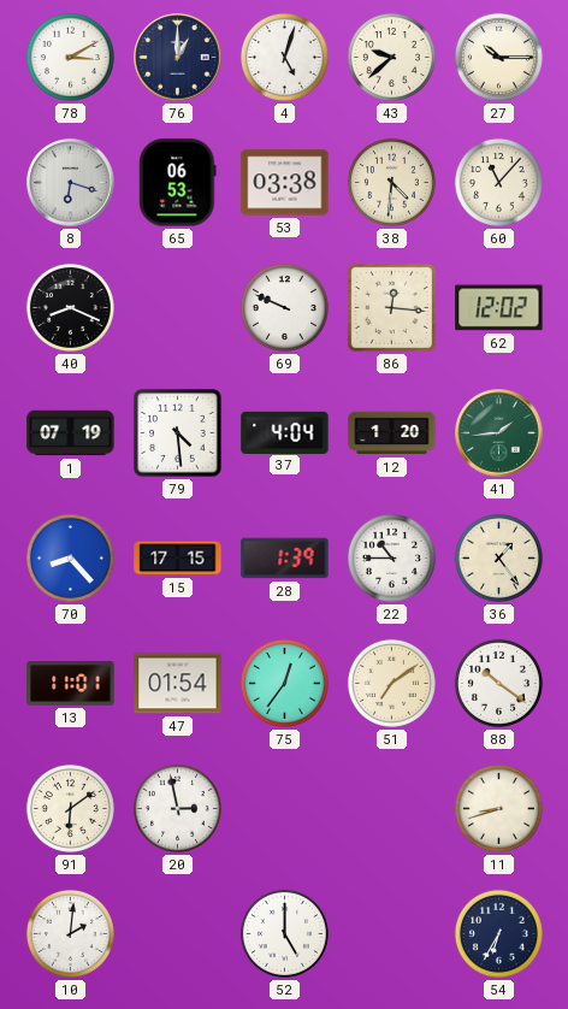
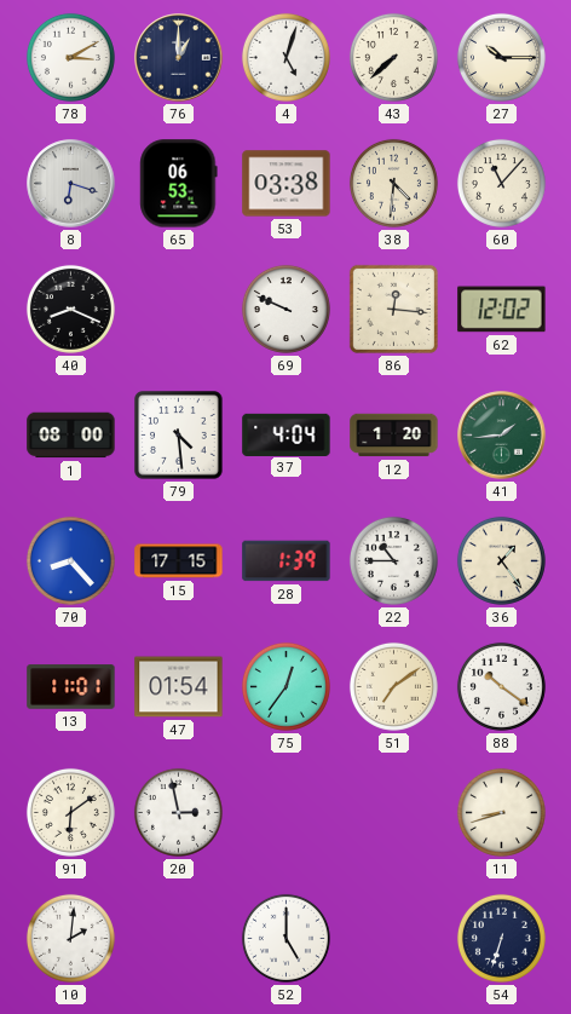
43: 9:38 -> 7:38 (393, 57)
1: 07:19 -> 08:00 (71, 436)
54: 6:35 -> 6:33 (501, 938)
